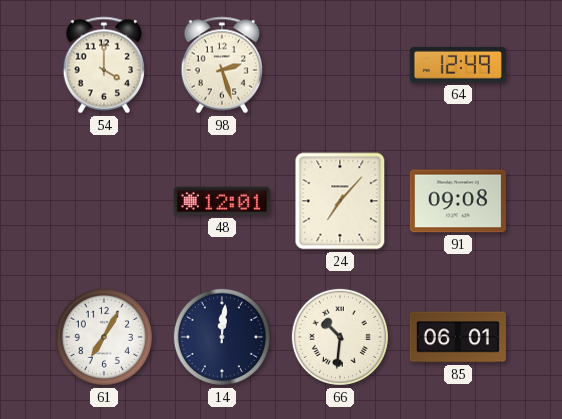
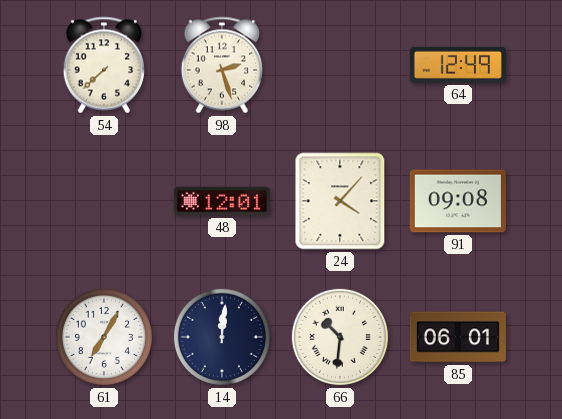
54: 4:00 -> 7:38 (103, 65)
24: 7:07 -> 4:07 (340, 201)
